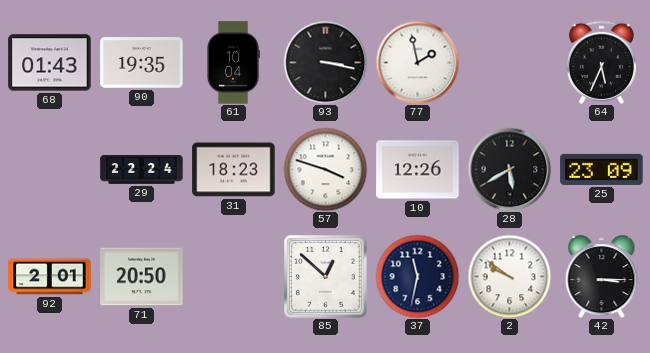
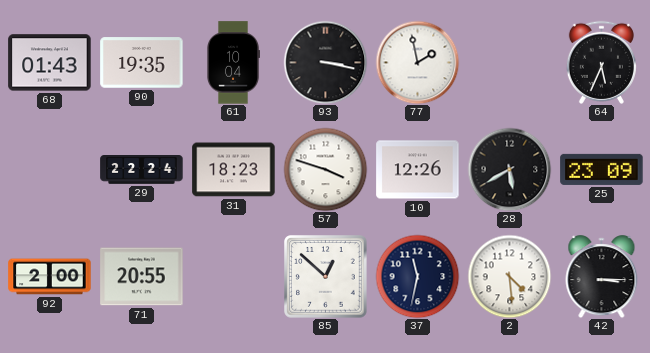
92: 2:01 -> 2:00 (50, 277)
71: 20:50 -> 20:55 (142, 277)
2: 9:51 -> 4:29 (509, 276)
